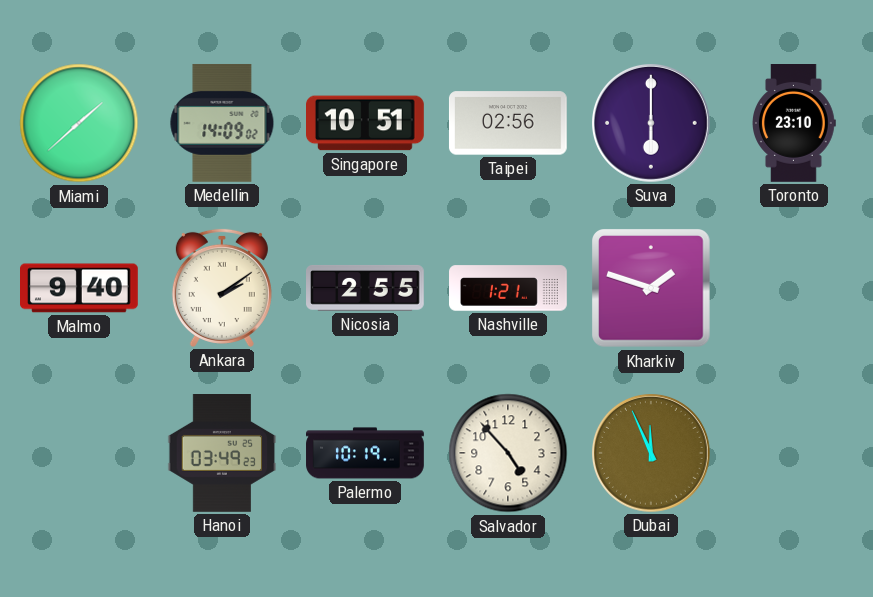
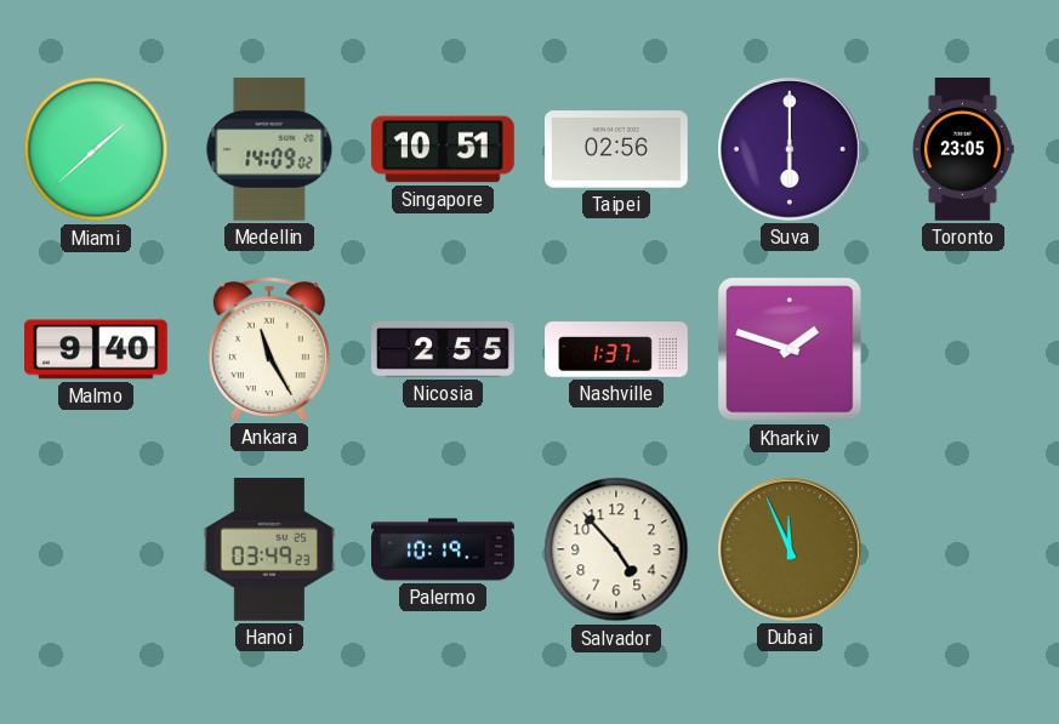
Toronto: 23:10 -> 23:05 (963, 150)
Ankara: 2:09 -> 11:25 (269, 349)
Nashville: 1:21 -> 1:37 (616, 349)
